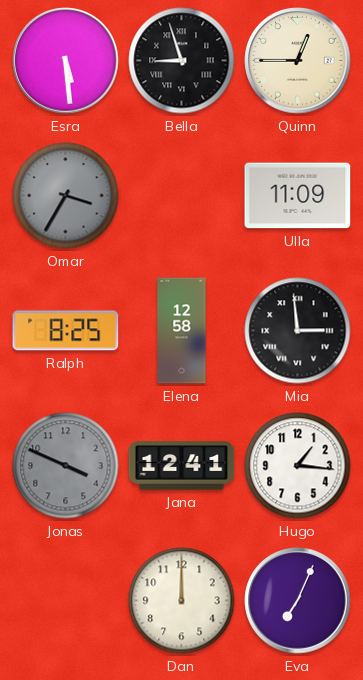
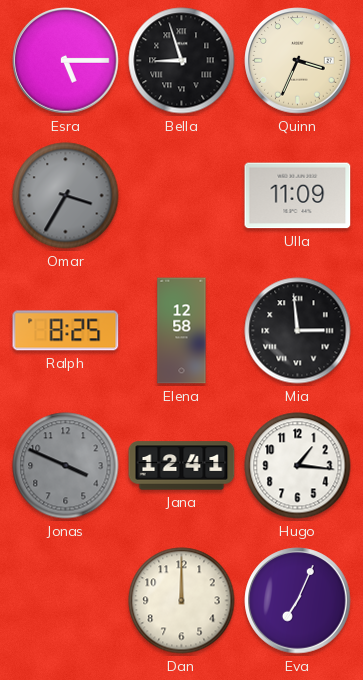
Esra: 5:29 -> 5:15 (66, 61)
Quinn: 12:45 -> 3:34 (298, 61)
